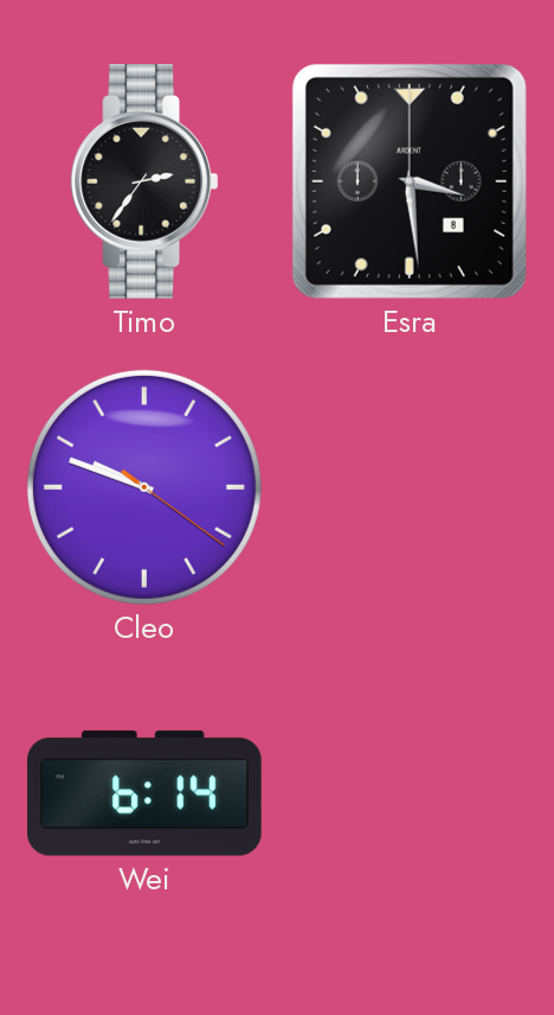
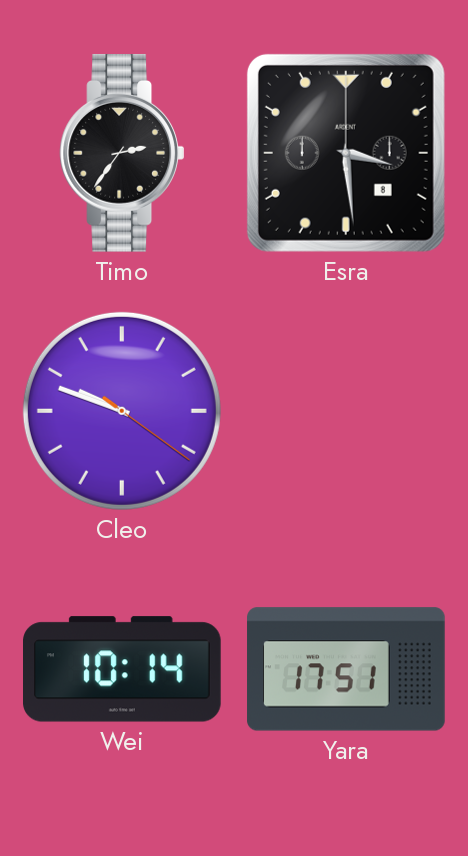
Wei: 6:14 -> 10:14 (123, 669)
Yara: none -> 17:51 (346, 669)
